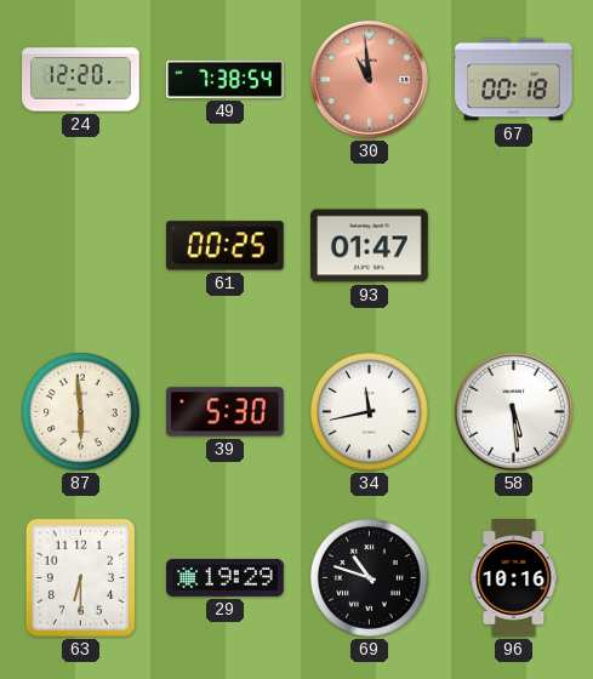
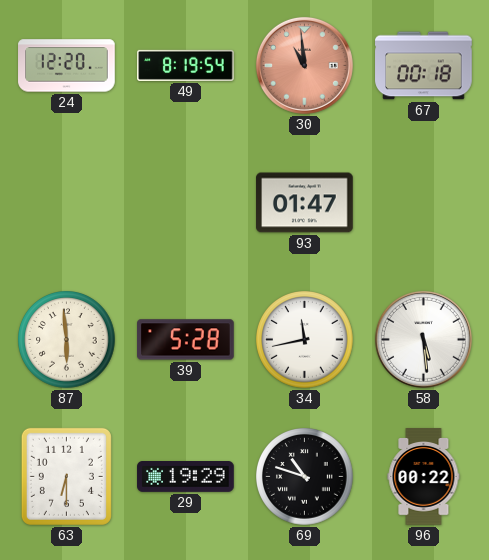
49: 7:38 -> 8:19 (186, 65)
61: 00:25 -> none (224, 246)
39: 5:30 -> 5:28 (186, 340)
96: 10:16 -> 00:22 (424, 477)
